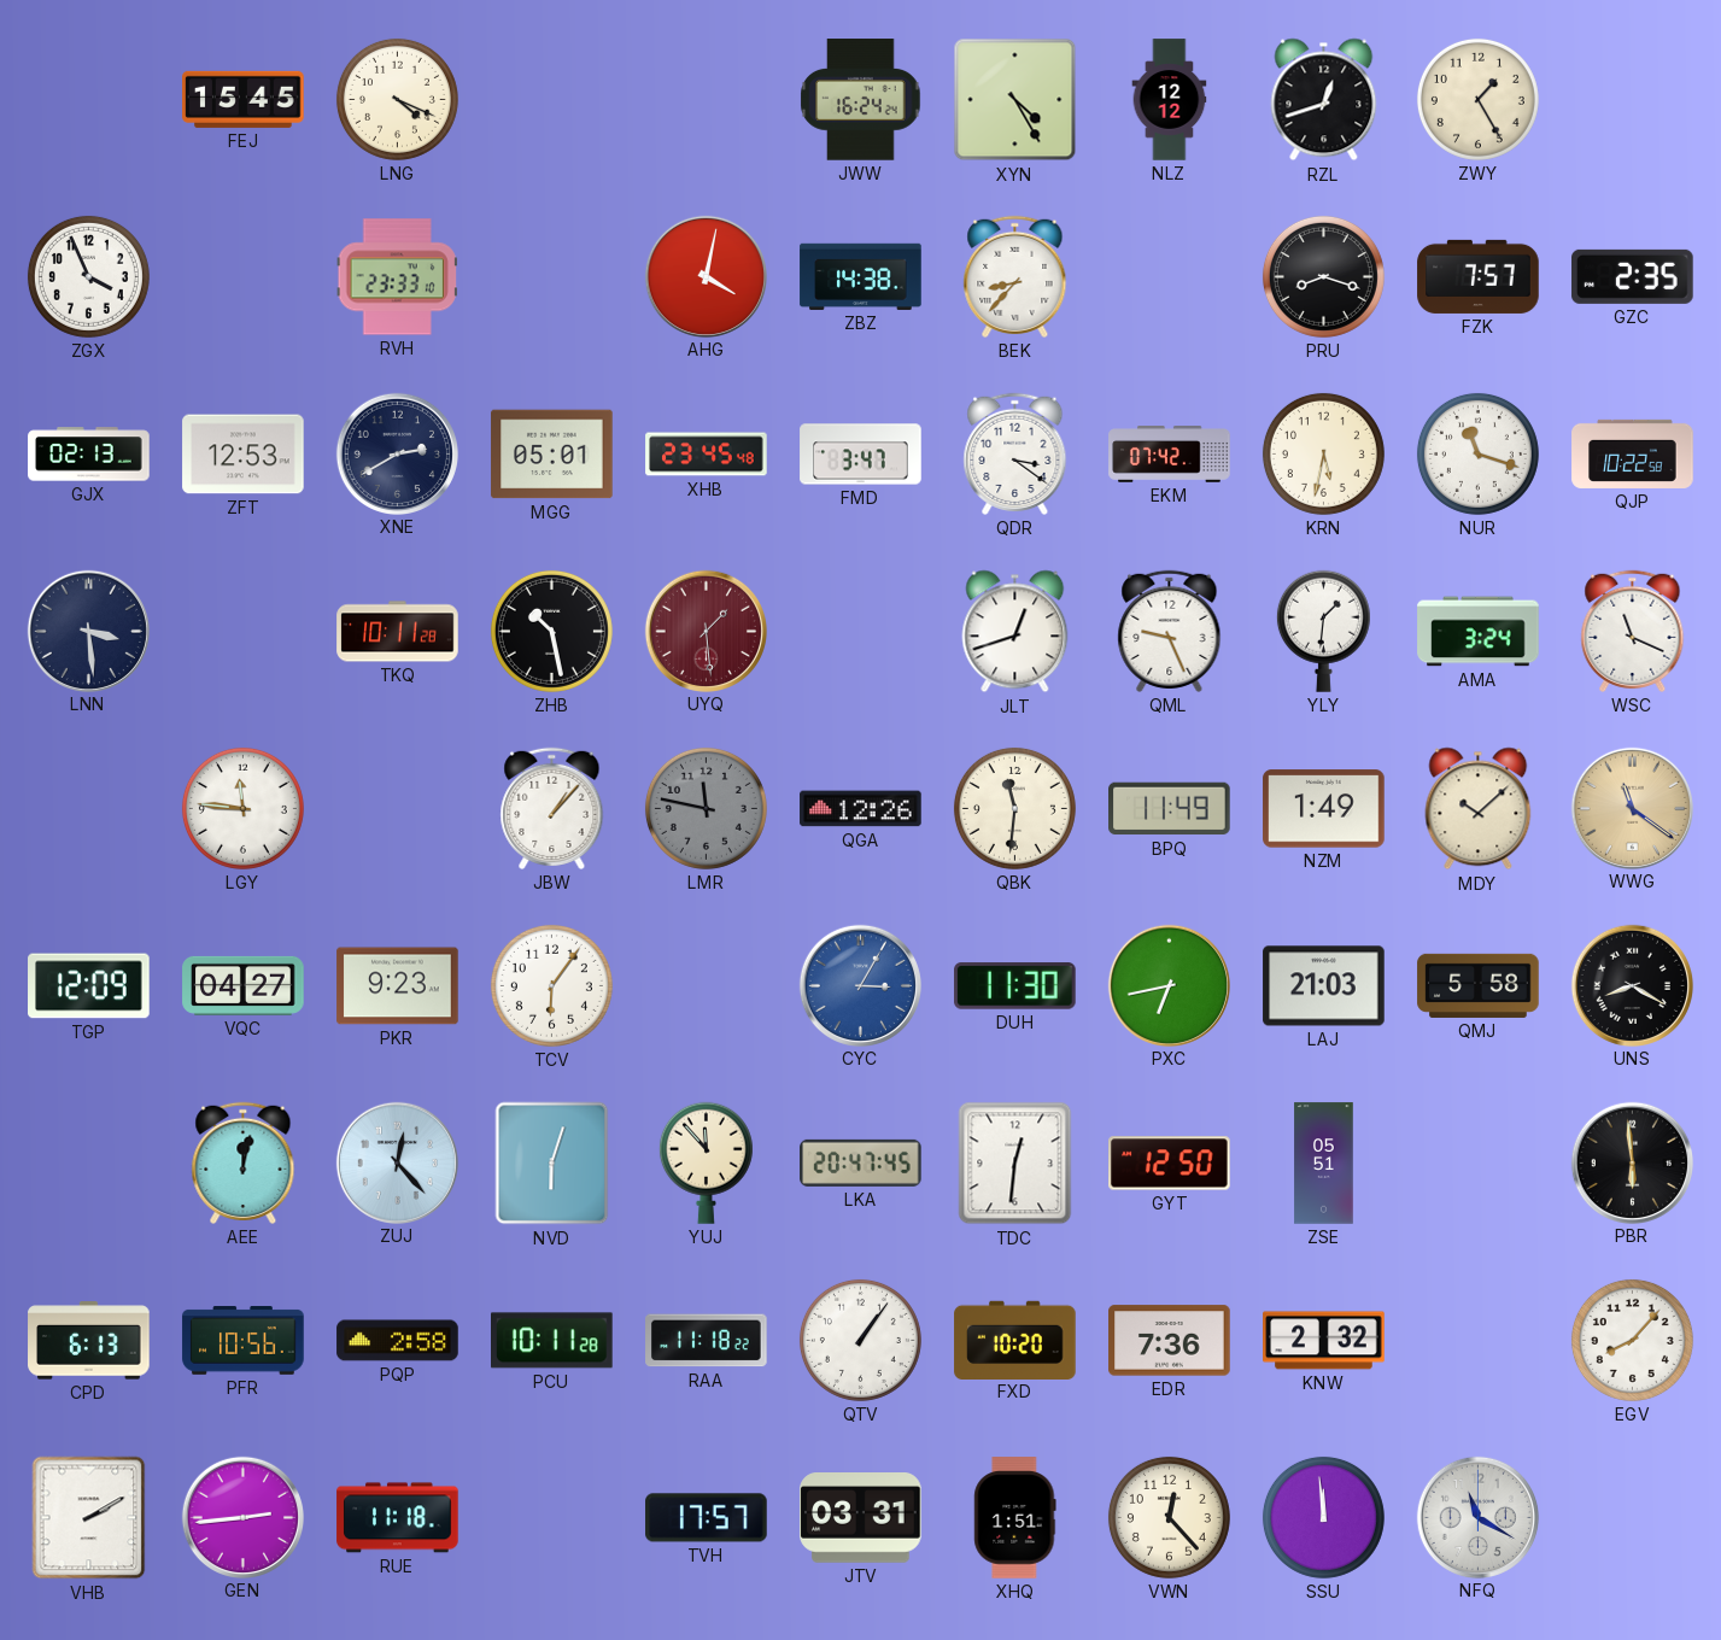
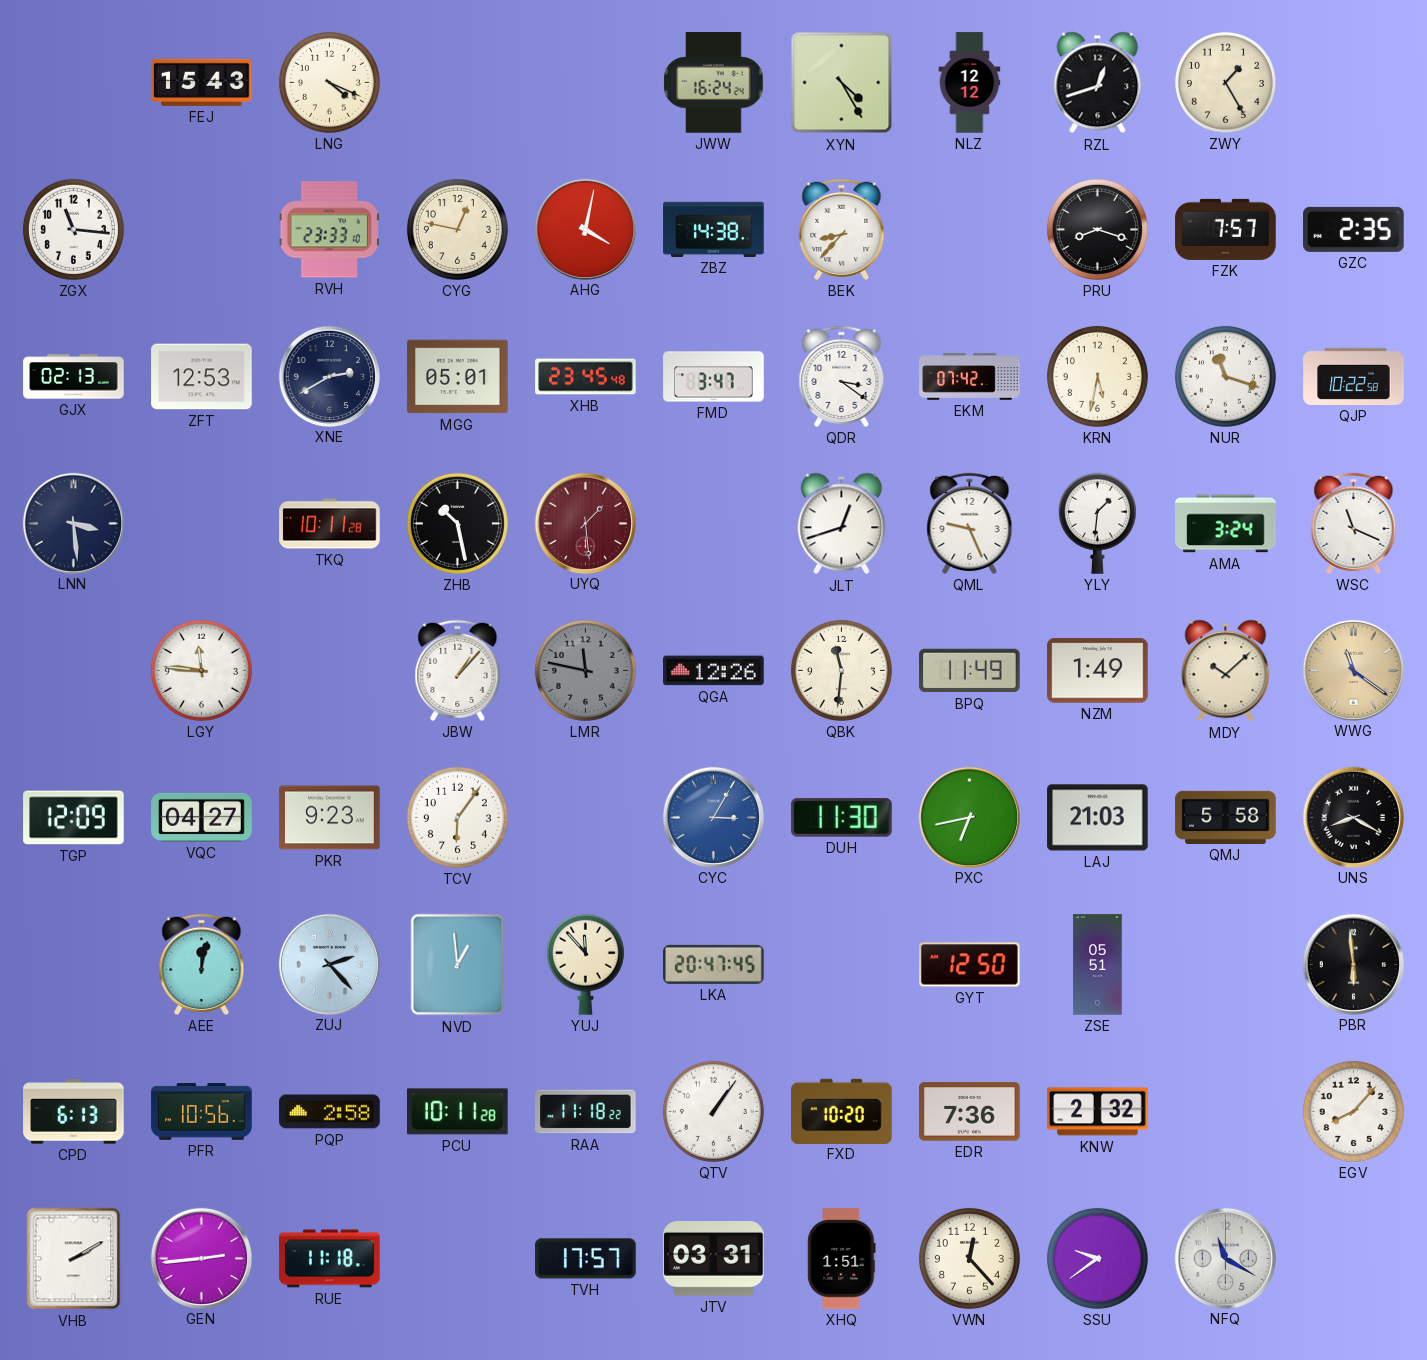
FEJ: 15:45 -> 15:43 (202, 82)
ZGX: 3:56 -> 11:16 (73, 229)
CYG: none -> 12:47 (457, 229)
ZUJ: 12:23 -> 2:23 (329, 964)
NVD: 6:03 -> 12:59 (458, 965)
TDC: 12:31 -> none (1015, 1164)
SSU: 11:59 -> 9:39 (1097, 1258)
